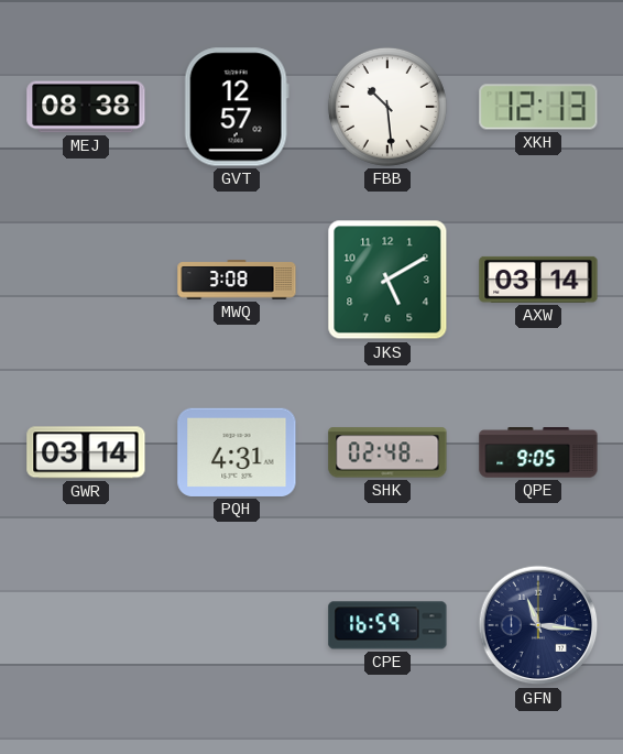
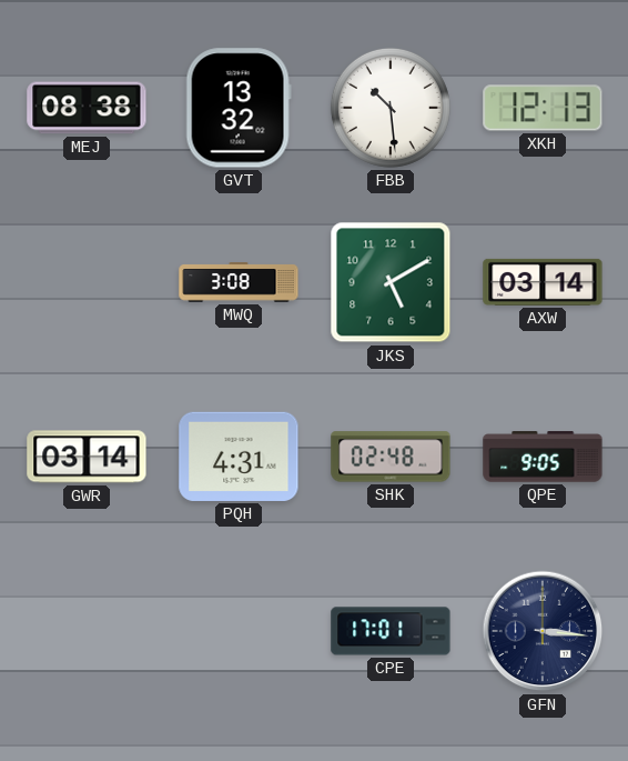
GVT: 12:57 -> 13:32 (239, 108)
CPE: 16:59 -> 17:01 (391, 631)
GFN: 11:16 -> 3:16 (543, 631)
